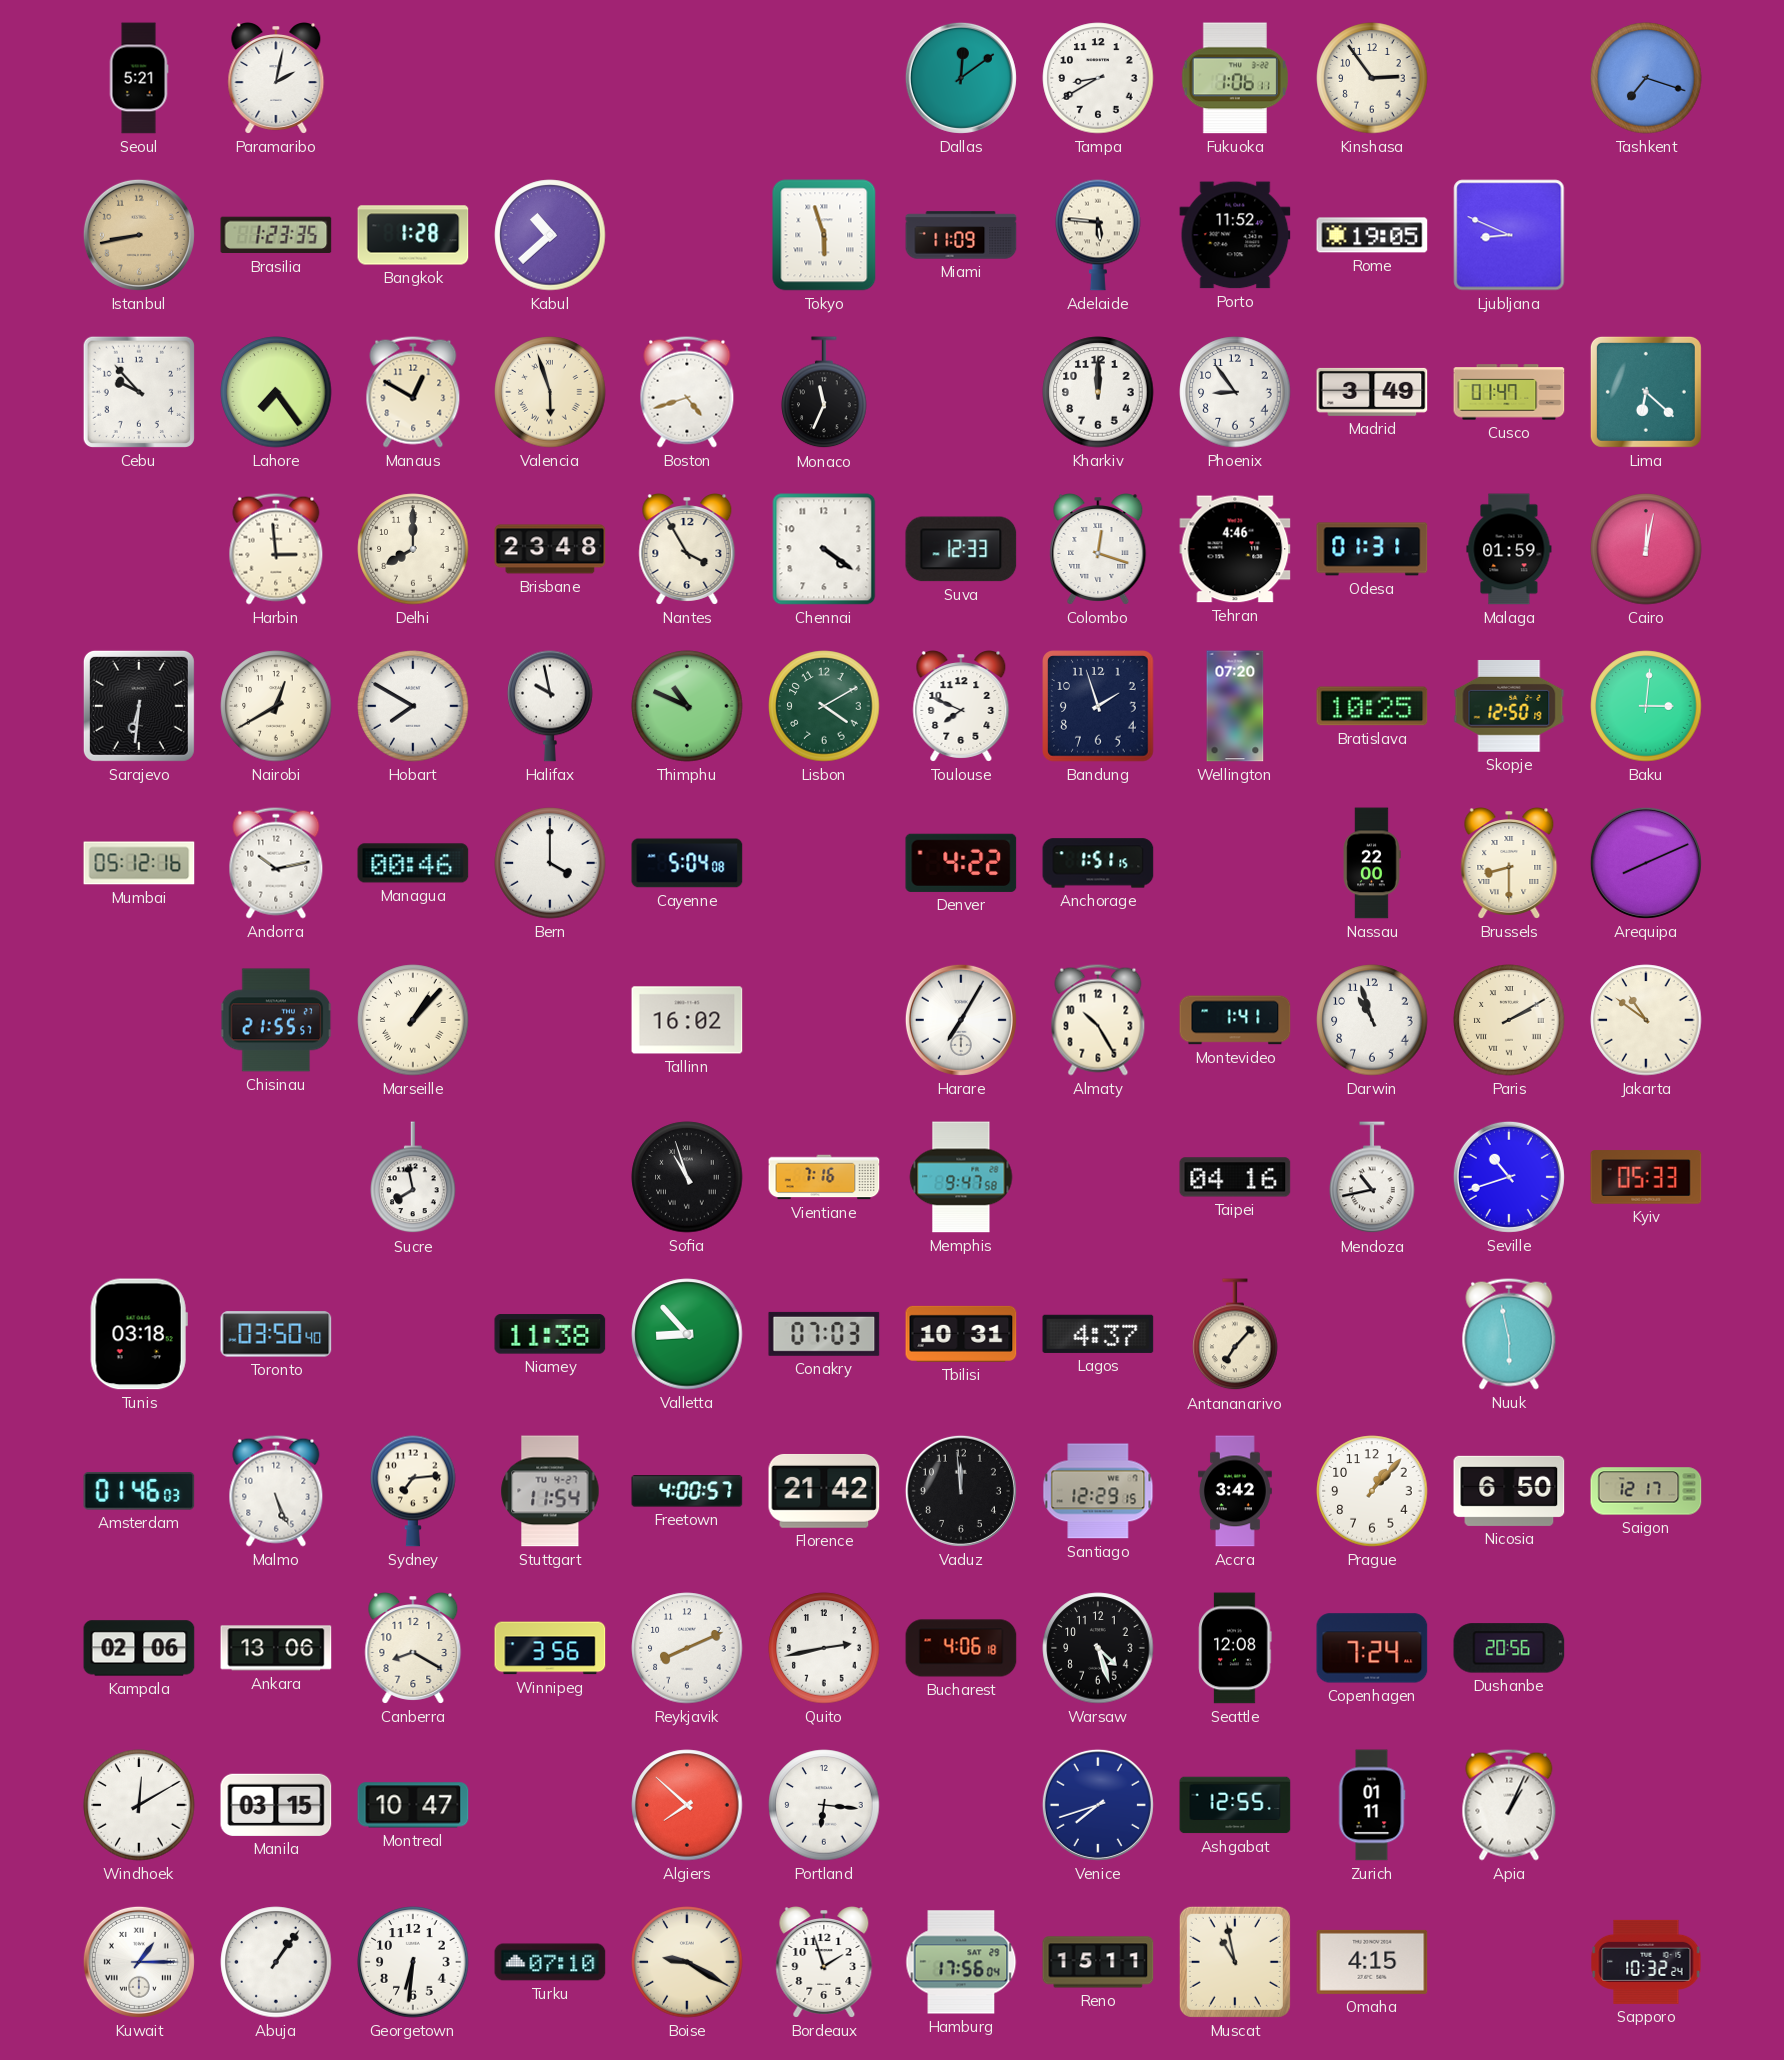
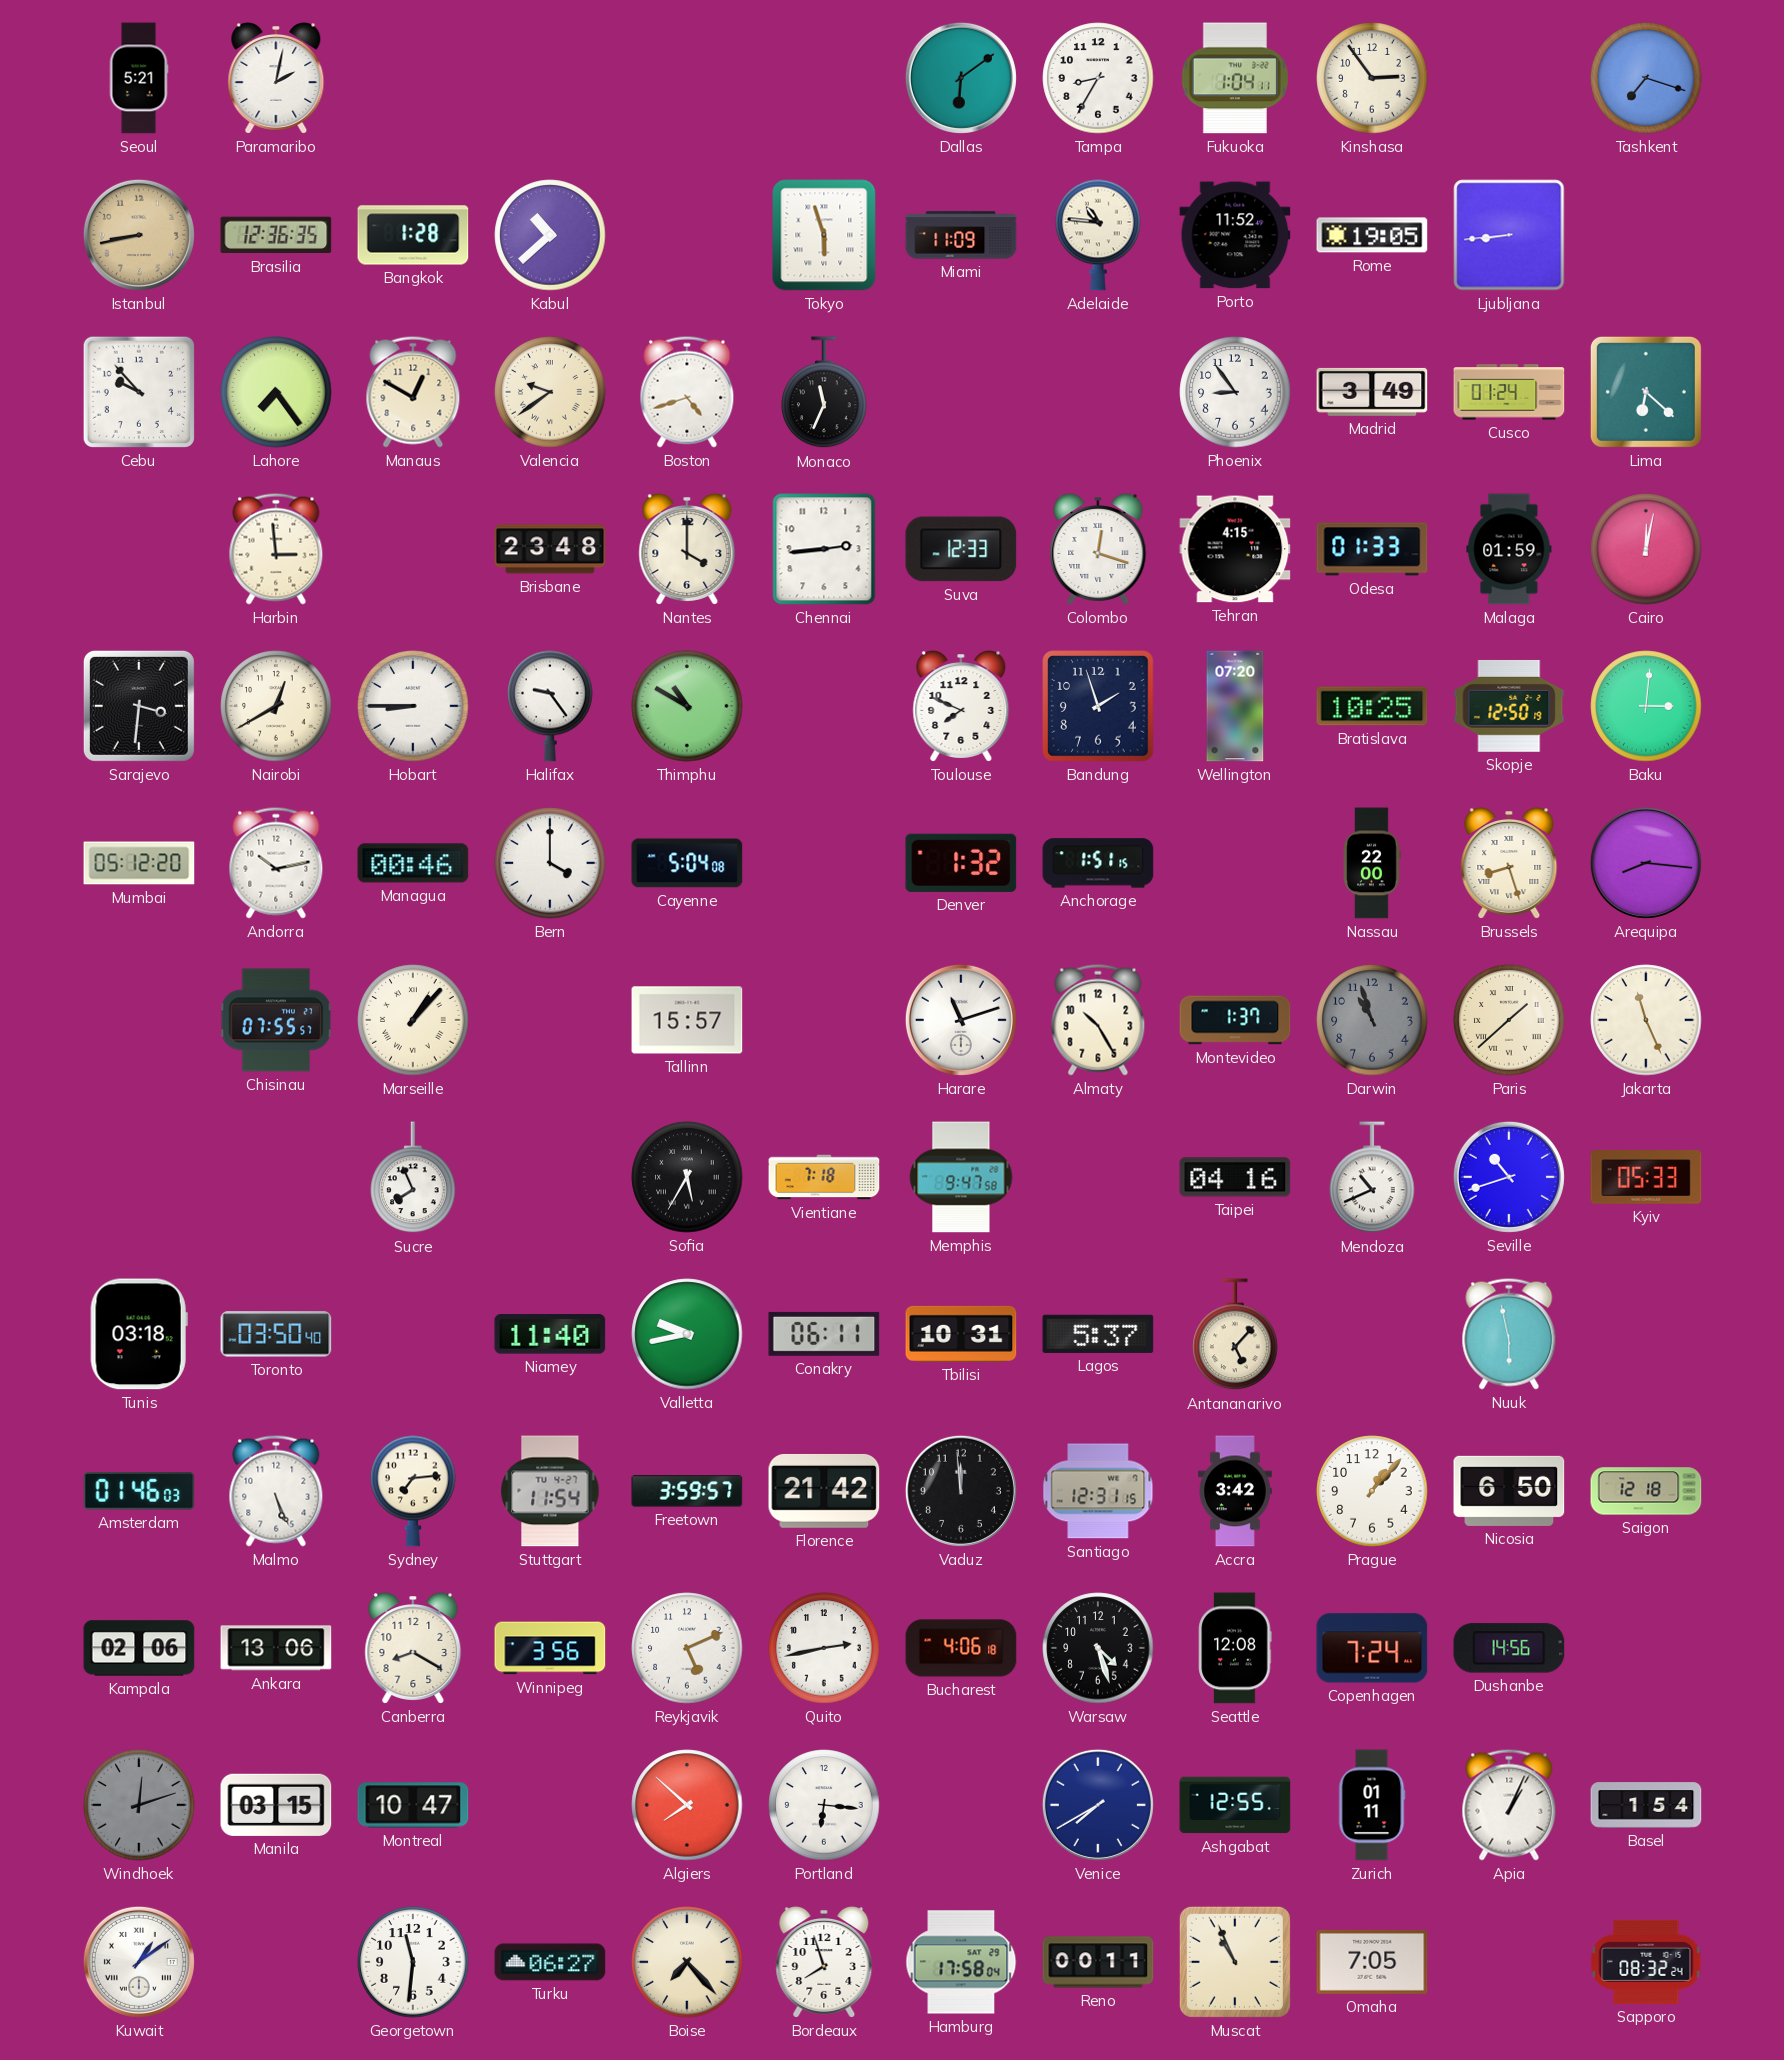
Dallas: 12:09 -> 6:09 (961, 78)
Tampa: 8:40 -> 8:35 (1098, 78)
Fukuoka: 1:06 -> 1:04 (1235, 78)
Brasilia: 1:23 -> 12:36 (276, 235)
Adelaide: 5:46 -> 10:46 (1098, 235)
Ljubljana: 8:49 -> 8:44 (1509, 235)
Valencia: 5:57 -> 9:39 (550, 392)
Kharkiv: 12:00 -> none (1098, 392)
Cusco: 01:47 -> 01:24 (1509, 392)
Delhi: 8:00 -> none (413, 549)
Nantes: 3:55 -> 4:00 (687, 550)
Chennai: 4:21 -> 2:44 (824, 549)
Tehran: 4:46 -> 4:15 (1235, 549)
Odesa: 01:31 -> 01:33 (1372, 549)
Sarajevo: 6:31 -> 3:31 (139, 706)
Hobart: 7:50 -> 8:45 (413, 706)
Halifax: 9:58 -> 9:24 (550, 706)
Thimphu: 10:49 -> 10:50 (687, 706)
Lisbon: 4:10 -> none (824, 706)
Mumbai: 05:12:16 -> 05:12:20 (139, 863)
Denver: 4:22 -> 1:32 (961, 863)
Brussels: 8:30 -> 8:27 (1509, 864)
Arequipa: 8:11 -> 8:16 (1646, 863)
Chisinau: 21:55 -> 07:55 (276, 1020)
Tallinn: 16:02 -> 15:57 (687, 1020)
Harare: 7:05 -> 11:12 (961, 1020)
Montevideo: 1:41 -> 1:37 (1235, 1020)
Darwin dial: white -> grey (1372, 1020)
Paris: 2:10 -> 1:38 (1509, 1020)
Jakarta: 10:51 -> 11:26 (1646, 1020)
Sucre: 7:58 -> 7:56 (413, 1178)
Sofia: 10:57 -> 5:35 (687, 1177)
Vientiane: 7:16 -> 7:18 (824, 1177)
Mendoza: 10:43 -> 10:41 (1372, 1178)
Niamey: 11:38 -> 11:40 (550, 1334)
Valletta: 8:53 -> 9:43 (687, 1334)
Conakry: 07:03 -> 06:11 (824, 1334)
Lagos: 4:37 -> 5:37 (1098, 1334)
Antananarivo: 7:07 -> 5:07 (1235, 1335)
Freetown: 4:00 -> 3:59 (687, 1491)
Santiago: 12:29 -> 12:31 (1098, 1491)
Saigon: 12:17 -> 12:18 (1646, 1491)
Reykjavik: 8:11 -> 5:11 (687, 1648)
Dushanbe: 20:56 -> 14:56 (1509, 1648)
Windhoek: 12:10 -> 12:12 (139, 1805)
Windhoek dial: white -> grey (139, 1805)
Venice: 7:42 -> 7:40 (1098, 1805)
Basel: none -> 1:54 (1646, 1805)
Kuwait: 1:15 -> 1:09 (139, 1962)
Abuja: 1:06 -> none (276, 1962)
Georgetown: 6:31 -> 11:31 (413, 1962)
Turku: 07:10 -> 06:27 (550, 1962)
Boise: 9:20 -> 7:23 (687, 1962)
Bordeaux: 1:57 -> 7:57 (824, 1963)
Hamburg: 17:56 -> 17:58 (961, 1962)
Reno: 15:11 -> 00:11 (1098, 1962)
Muscat: 10:58 -> 10:56 (1235, 1962)
Omaha: 4:15 -> 7:05 (1372, 1962)
Sapporo: 10:32 -> 08:32 (1646, 1962)
